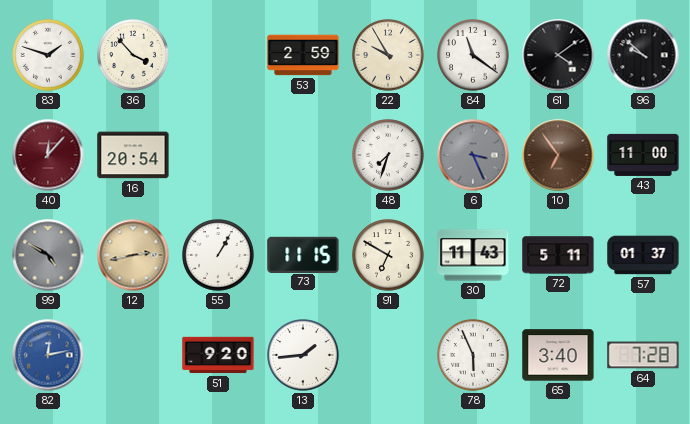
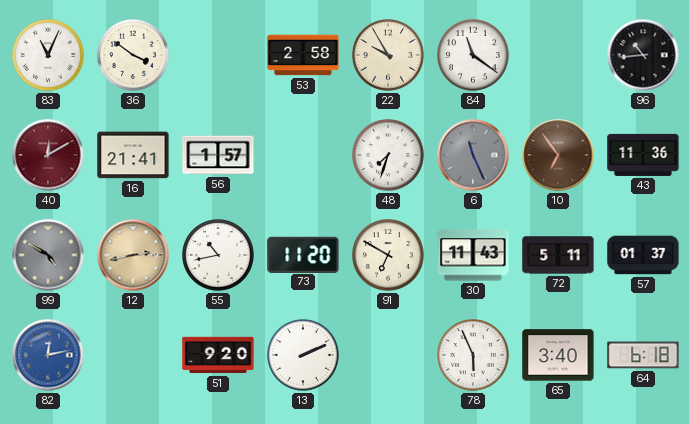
83: 1:48 -> 11:04 (48, 55)
36: 3:53 -> 3:51 (133, 55)
53: 2:59 -> 2:58 (303, 55)
61: 4:09 -> none (558, 55)
96: 9:52 -> 10:44 (643, 55)
40: 12:07 -> 12:10 (48, 155)
16: 20:54 -> 21:41 (133, 155)
56: none -> 1:57 (218, 155)
6: 3:26 -> 11:26 (473, 155)
43: 11:00 -> 11:36 (643, 155)
55: 1:05 -> 10:43 (218, 255)
73: 11:15 -> 11:20 (303, 254)
13: 1:44 -> 2:11 (303, 355)
64: 7:28 -> 6:18 (643, 355)
